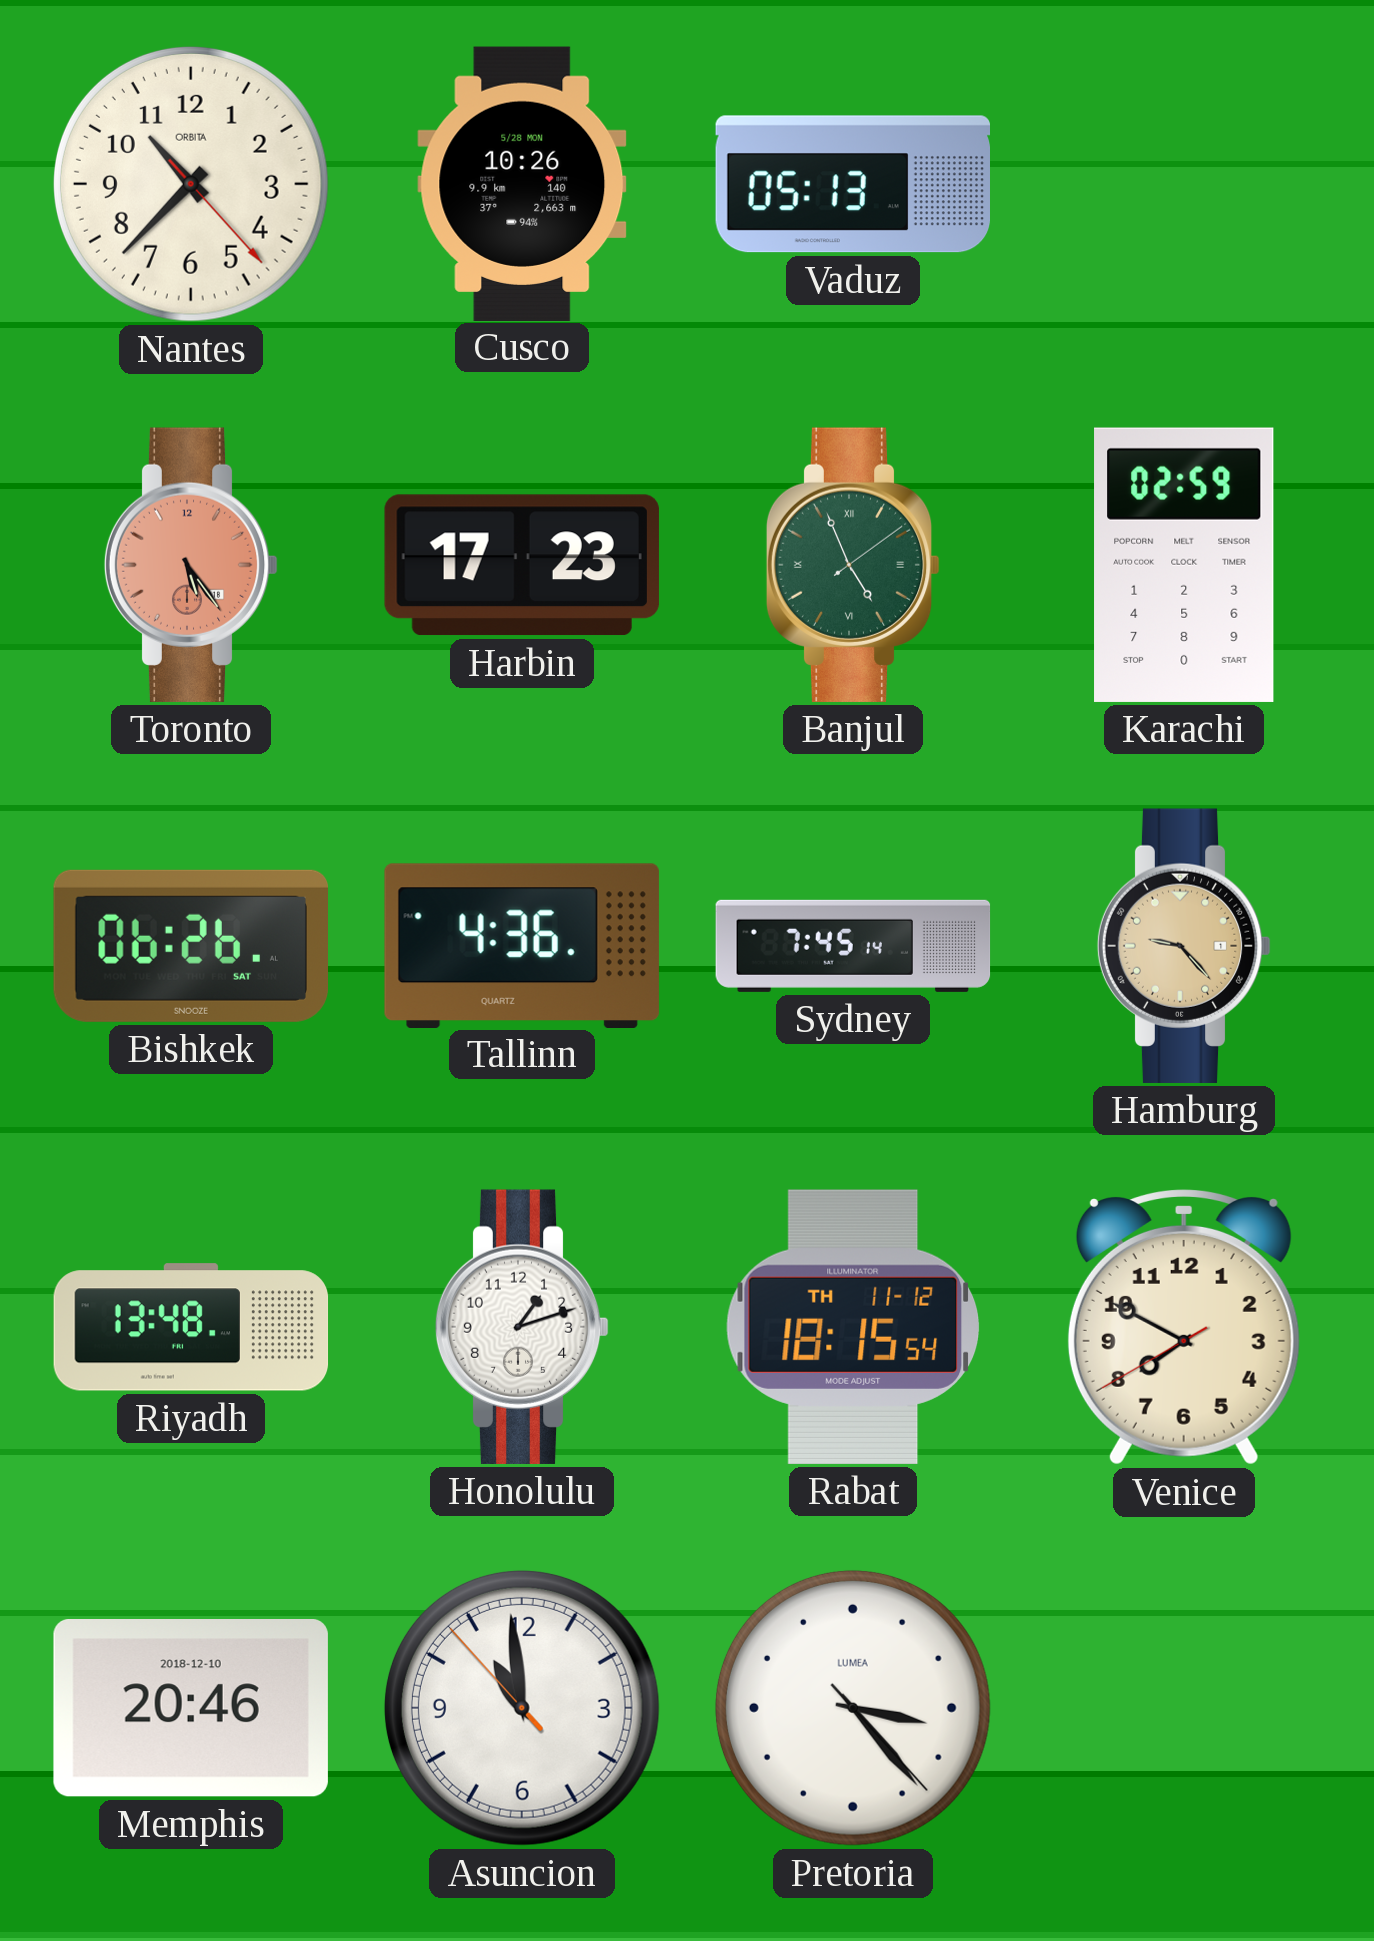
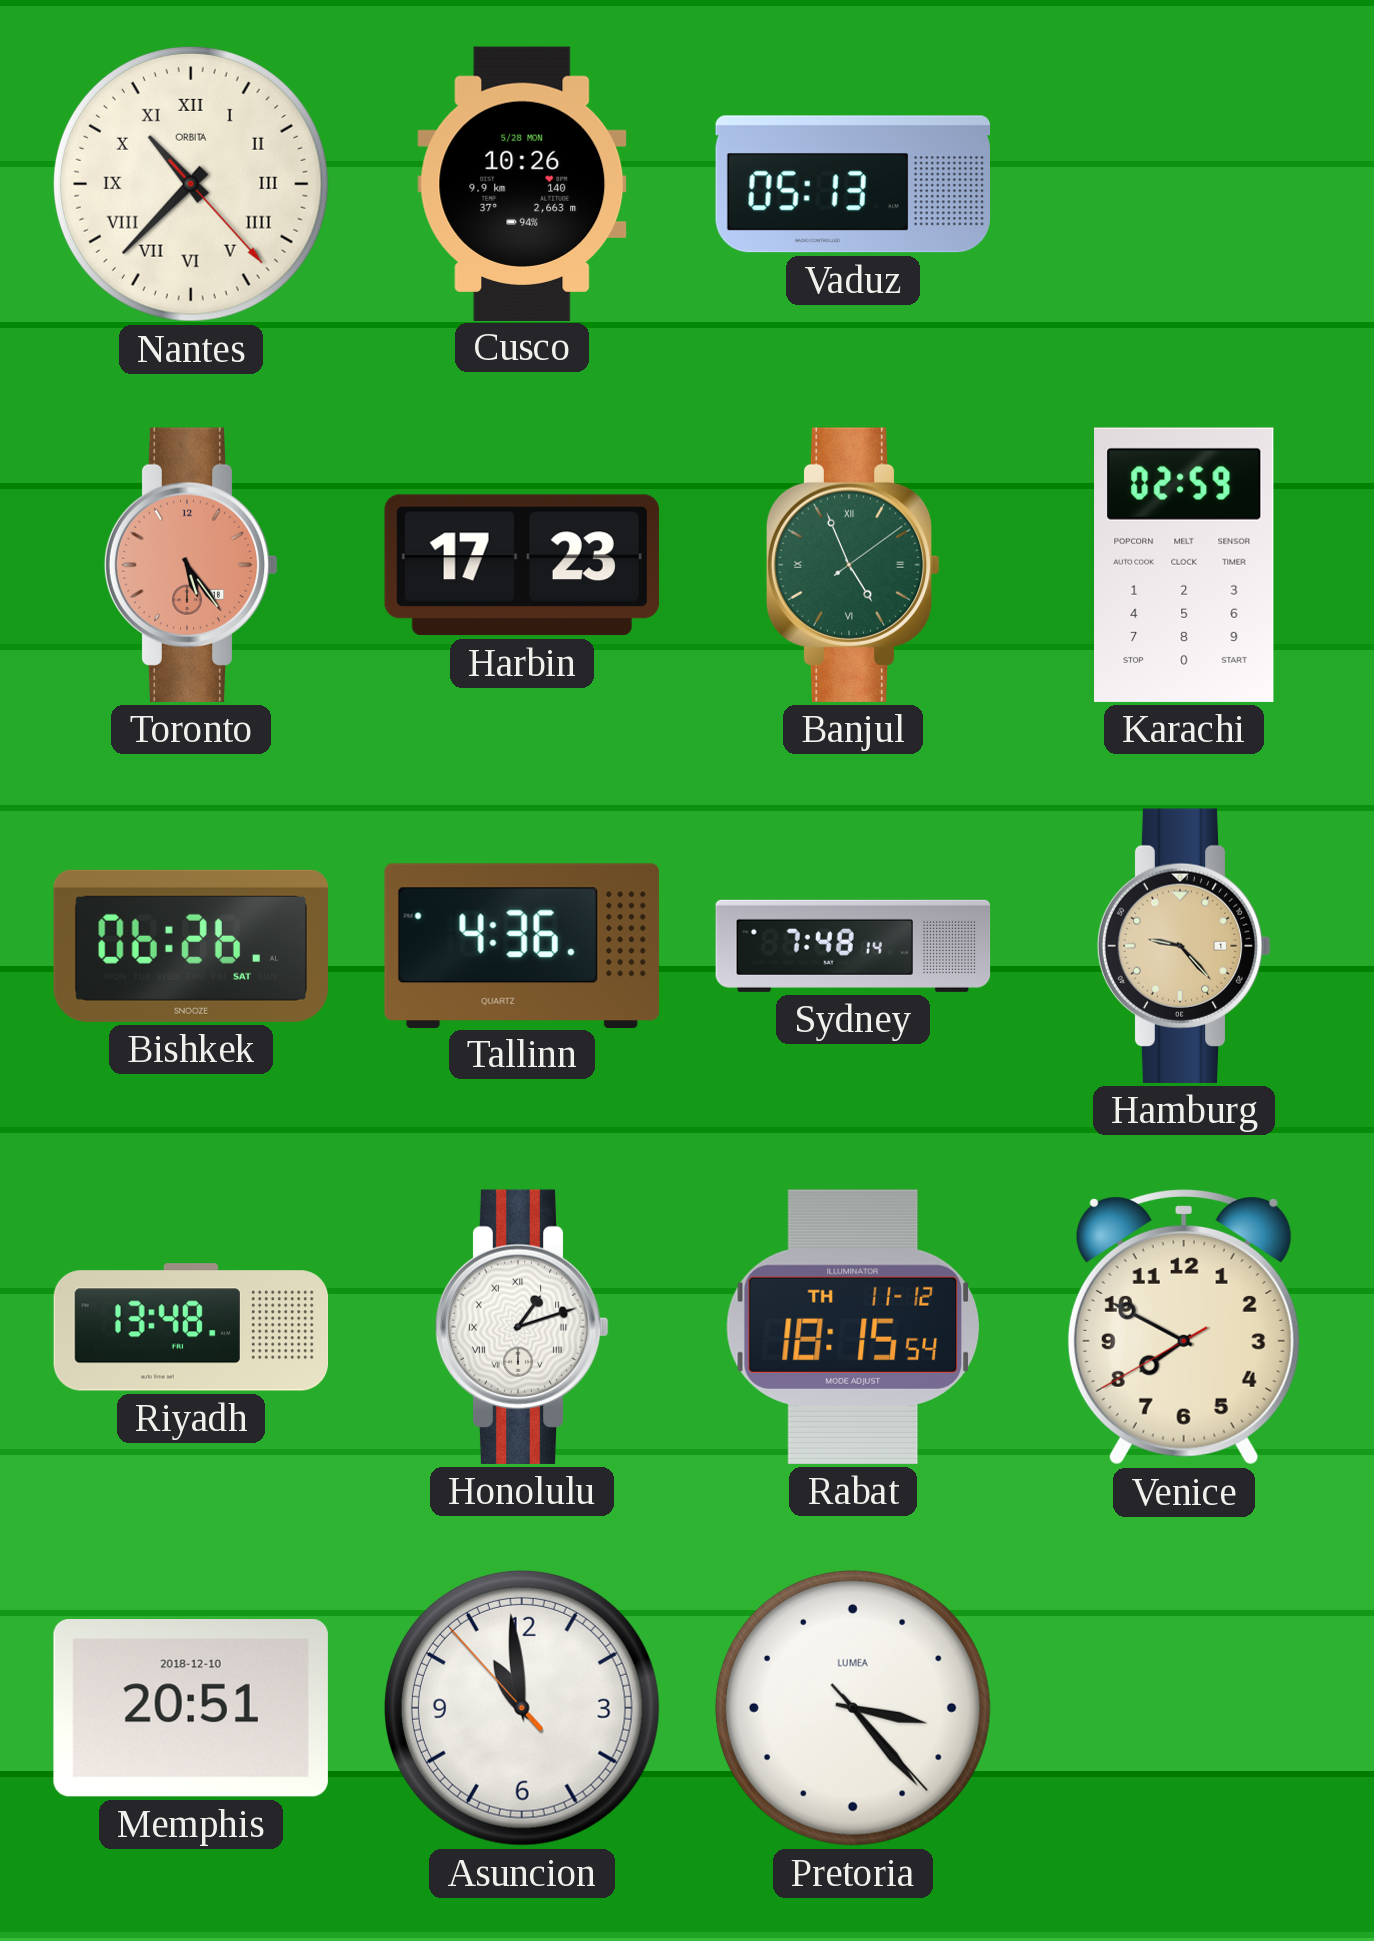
Nantes numerals: Arabic -> Roman (191, 184)
Sydney: 7:45 -> 7:48 (853, 946)
Honolulu numerals: Arabic -> Roman (522, 1327)
Memphis: 20:46 -> 20:51 (191, 1709)
